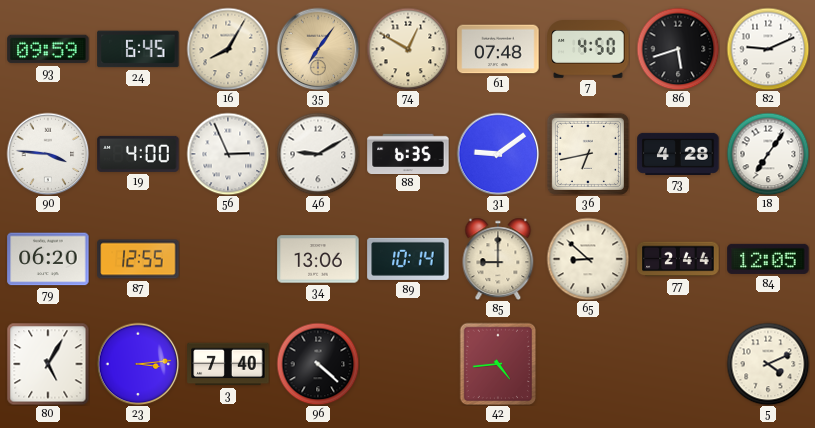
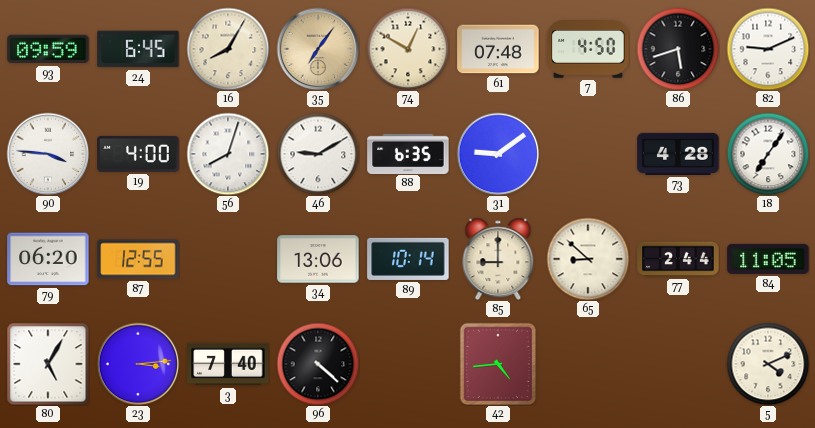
56: 2:56 -> 8:03 (228, 154)
36: 6:43 -> none (588, 154)
84: 12:05 -> 11:05 (768, 259)
